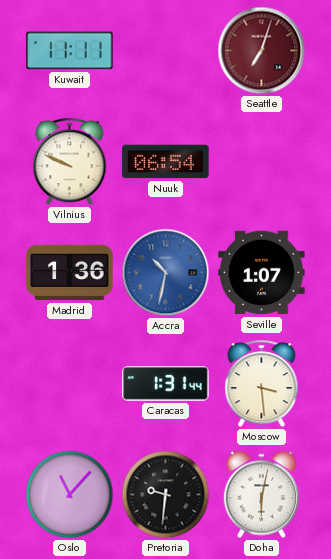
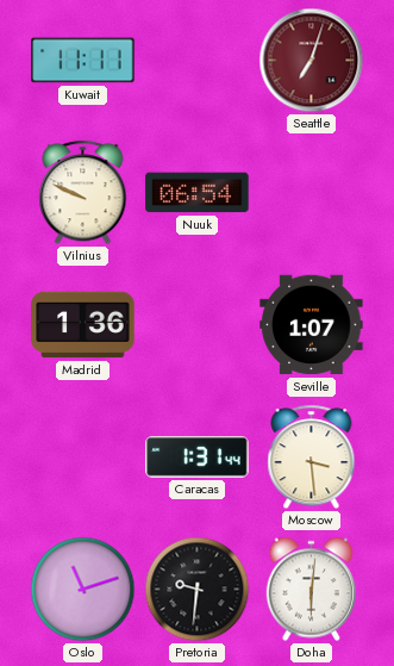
Accra: 10:32 -> none (166, 273)
Oslo: 11:07 -> 11:12 (83, 590)
Doha: 6:02 -> 6:01 (311, 590)
